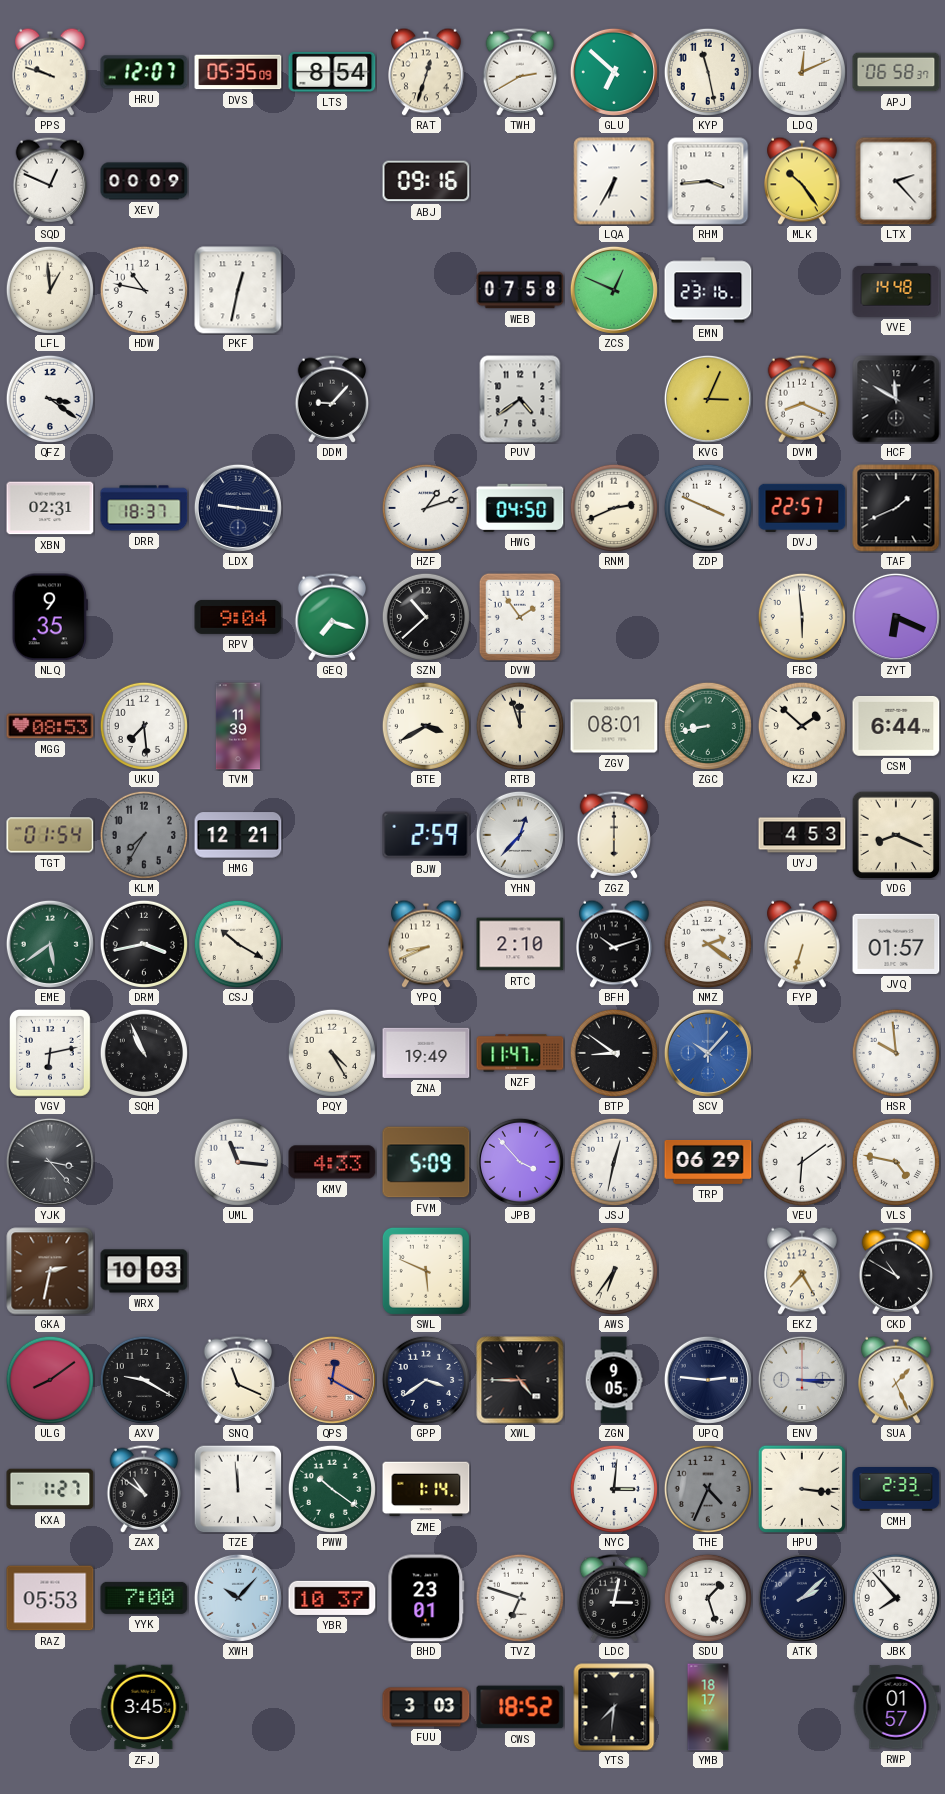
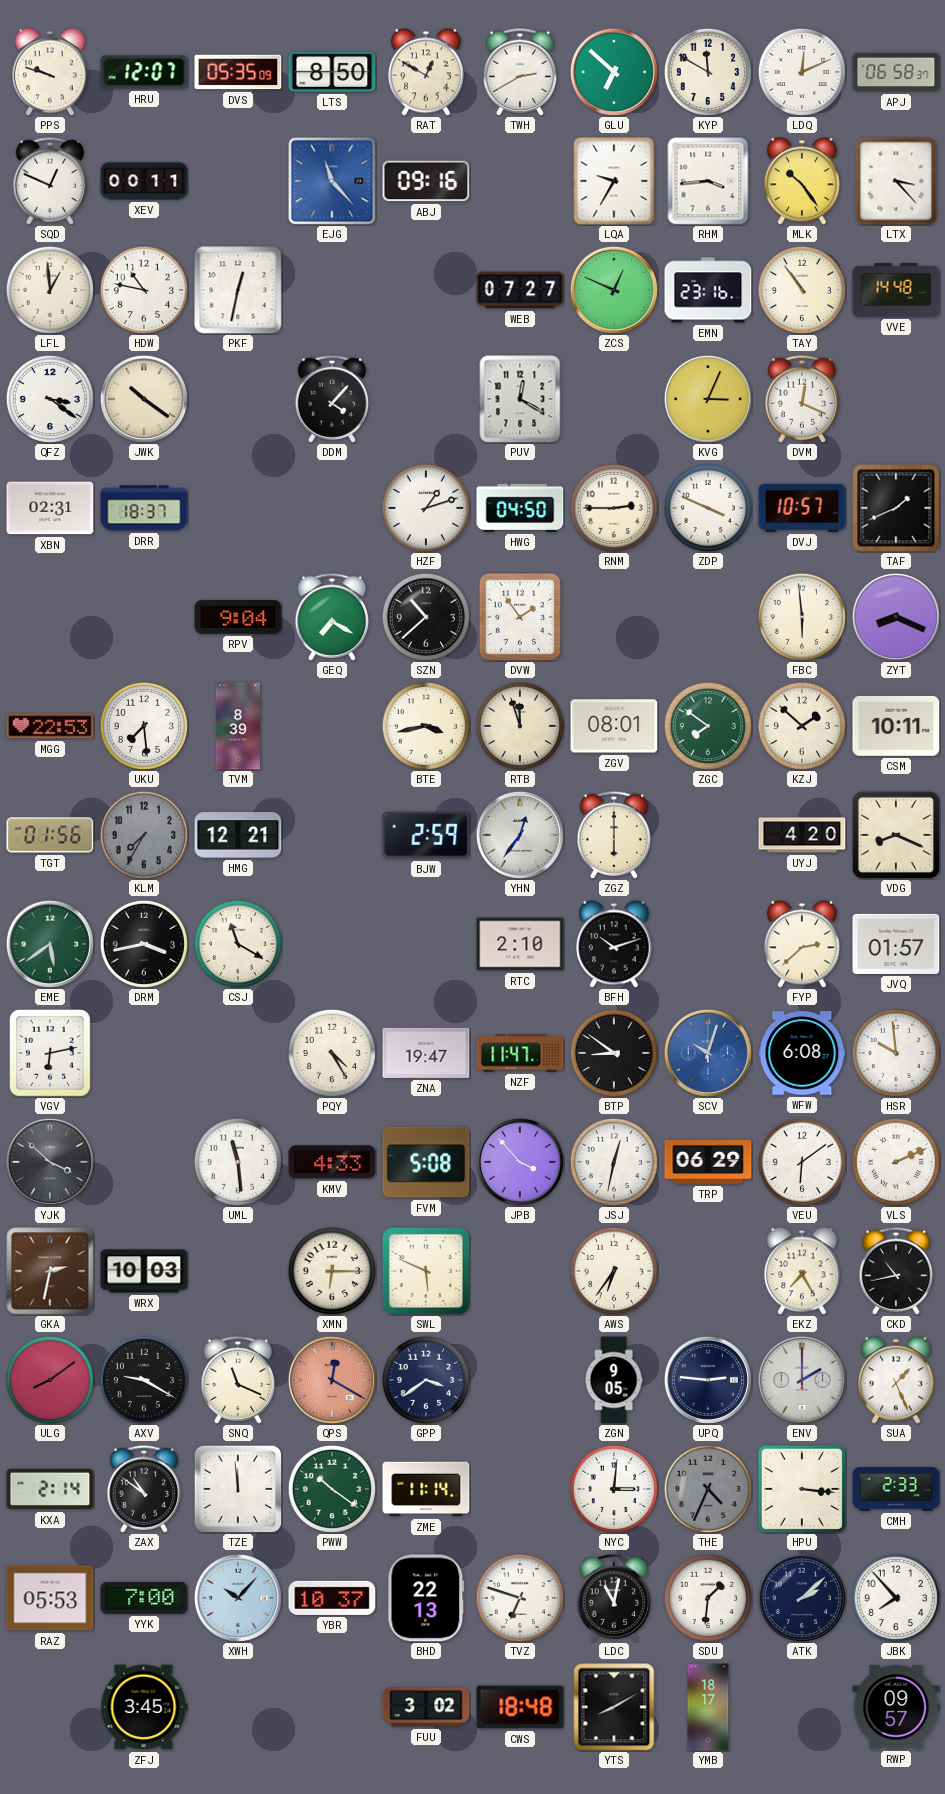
LTS: 8:54 -> 8:50 (332, 72)
RAT: 12:33 -> 12:50 (426, 72)
KYP: 11:28 -> 11:50 (708, 72)
XEV: 00:09 -> 00:11 (144, 181)
EJG: none -> 11:23 (332, 181)
LQA: 6:35 -> 9:35 (614, 181)
LTX: 2:23 -> 3:23 (896, 181)
WEB: 07:58 -> 07:27 (520, 290)
TAY: none -> 10:54 (802, 290)
JWK: none -> 10:21 (144, 399)
DDM: 9:07 -> 4:07 (332, 399)
PUV: 4:39 -> 12:20 (520, 399)
DVM: 8:19 -> 12:19 (802, 399)
HCF: 11:50 -> none (896, 399)
LDX: 9:16 -> none (238, 508)
RNM: 2:41 -> 2:45 (614, 508)
DVJ: 22:57 -> 10:57 (802, 508)
NLQ: 9:35 -> none (50, 617)
GEQ: 7:18 -> 7:20 (332, 617)
ZYT: 6:19 -> 8:19 (896, 617)
MGG: 08:53 -> 22:53 (50, 726)
TVM: 11:39 -> 8:39 (238, 726)
BTE: 3:40 -> 3:43 (426, 726)
ZGC: 8:43 -> 7:51 (708, 726)
CSM: 6:44 -> 10:11 (896, 726)
TGT: 01:54 -> 01:56 (50, 835)
YHN: 12:37 -> 12:36 (520, 835)
UYJ: 4:53 -> 4:20 (802, 835)
CSJ: 10:20 -> 11:20 (238, 944)
YPQ: 8:41 -> none (426, 944)
NMZ: 2:21 -> none (708, 944)
FYP: 6:33 -> 2:38 (802, 944)
SQH: 10:56 -> none (144, 1053)
ZNA: 19:49 -> 19:47 (426, 1053)
SCV: 10:07 -> 10:03 (708, 1053)
WFW: none -> 6:08 (802, 1053)
YJK: 3:23 -> 3:52 (50, 1162)
UML: 11:16 -> 11:29 (238, 1162)
FVM: 5:09 -> 5:08 (426, 1162)
VLS: 4:47 -> 2:11 (896, 1162)
XMN: none -> 6:15 (332, 1271)
CKD: 10:50 -> 10:43 (896, 1271)
XWL: 4:45 -> none (520, 1380)
ENV: 3:15 -> 2:00 (802, 1380)
KXA: 1:27 -> 2:14 (50, 1489)
ZME: 1:14 -> 11:14 (426, 1489)
BHD: 23:01 -> 22:13 (426, 1598)
LDC: 3:02 -> 11:02 (614, 1598)
SDU: 1:27 -> 1:31 (708, 1598)
FUU: 3:03 -> 3:02 (426, 1707)
CWS: 18:52 -> 18:48 (520, 1707)
YTS: 7:31 -> 8:10 (614, 1707)
RWP: 01:57 -> 09:57 (896, 1707)
